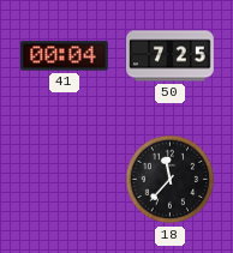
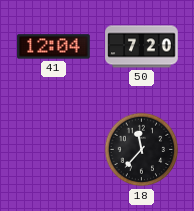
41: 00:04 -> 12:04 (54, 47)
50: 7:25 -> 7:20 (142, 47)
